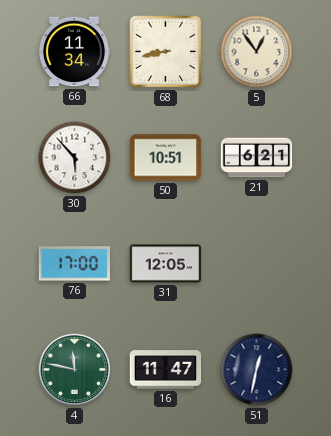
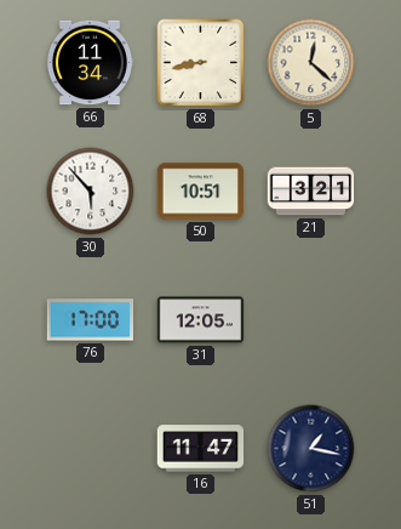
5: 12:54 -> 12:22 (311, 63)
21: 6:21 -> 3:21 (311, 192)
4: 11:47 -> none (75, 370)
51: 12:32 -> 1:17 (311, 449)
